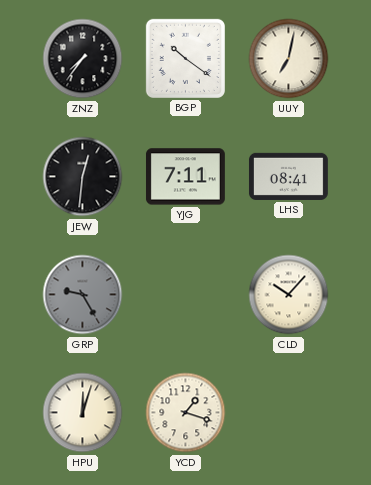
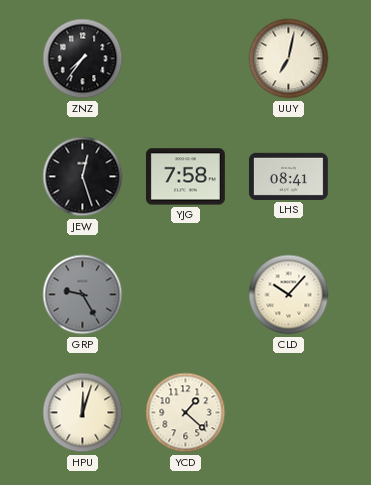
BGP: 10:21 -> none (185, 58)
JEW: 12:31 -> 12:27 (83, 177)
YJG: 7:11 -> 7:58 (185, 177)
YCD: 1:18 -> 1:22 (186, 413)
